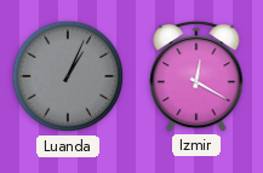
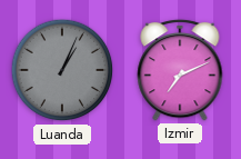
Izmir: 12:20 -> 7:11 (180, 70)
